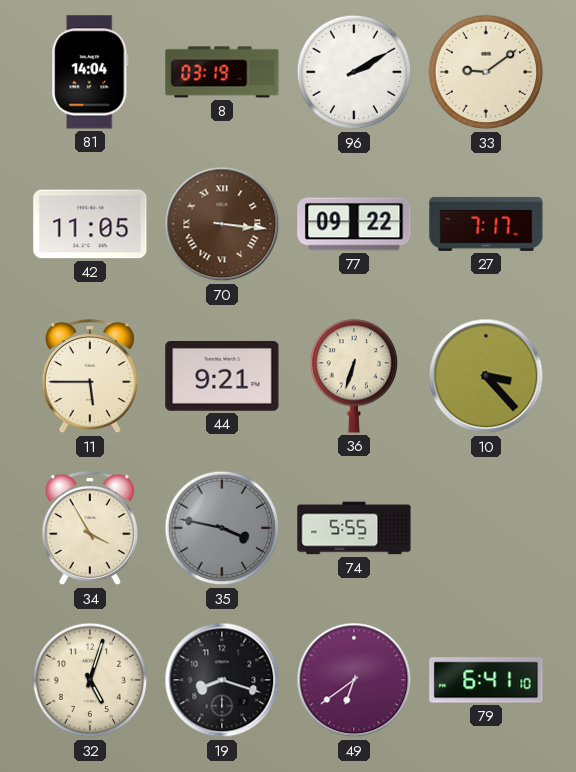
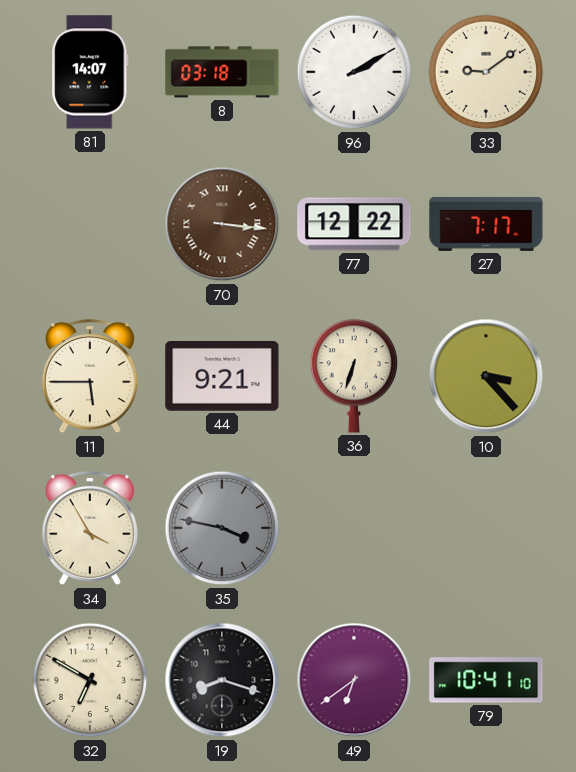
81: 14:04 -> 14:07 (90, 72)
8: 03:19 -> 03:18 (222, 72)
42: 11:05 -> none (90, 224)
77: 09:22 -> 12:22 (354, 224)
74: 5:55 -> none (354, 528)
32: 5:03 -> 6:50 (90, 680)
79: 6:41 -> 10:41 (486, 680)
